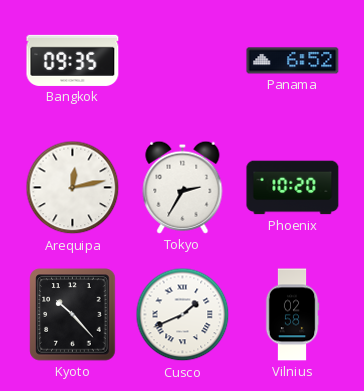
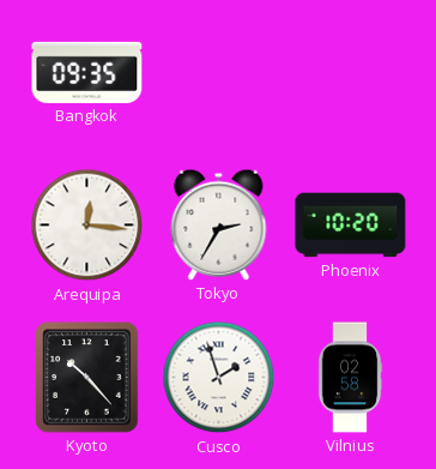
Panama: 6:52 -> none (293, 61)
Arequipa: 12:13 -> 12:16 (87, 226)
Cusco: 1:41 -> 1:57 (219, 378)
